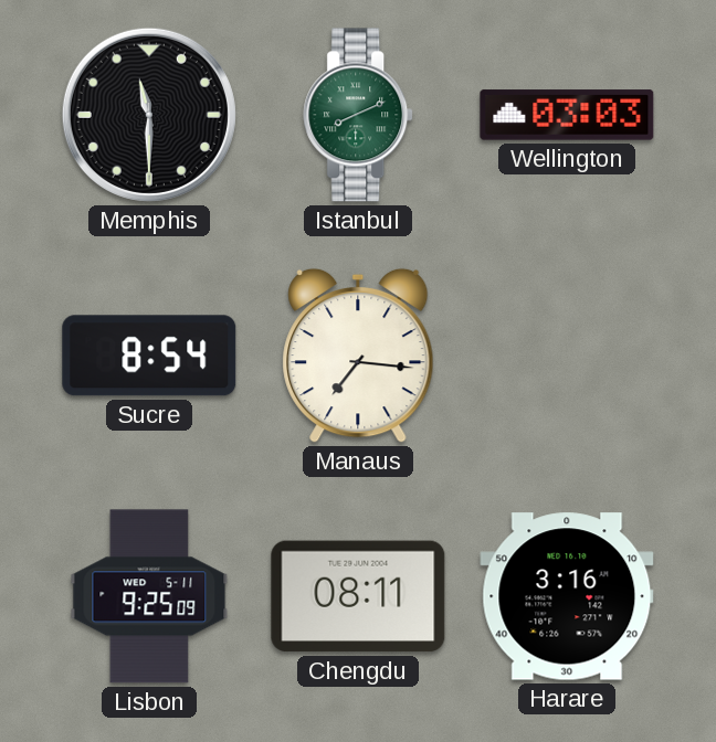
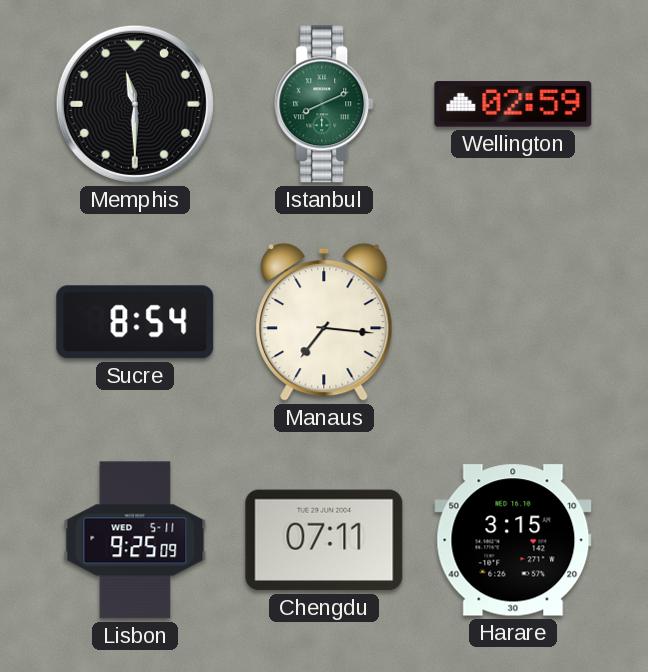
Wellington: 03:03 -> 02:59 (513, 104)
Chengdu: 08:11 -> 07:11 (324, 540)
Harare: 3:16 -> 3:15 (513, 540)
